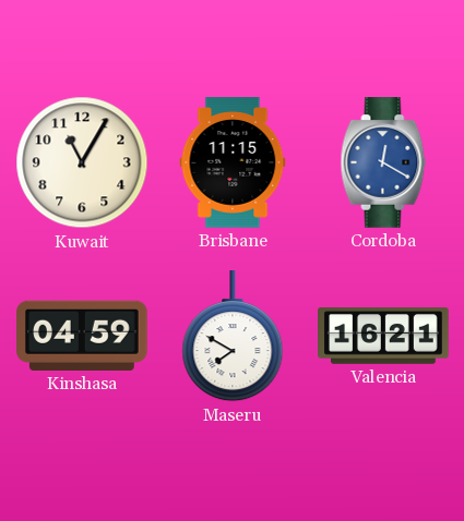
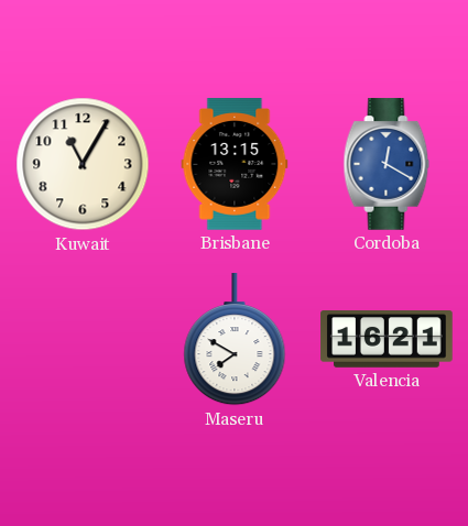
Brisbane: 11:15 -> 13:15 (235, 164)
Kinshasa: 04:59 -> none (83, 336)
